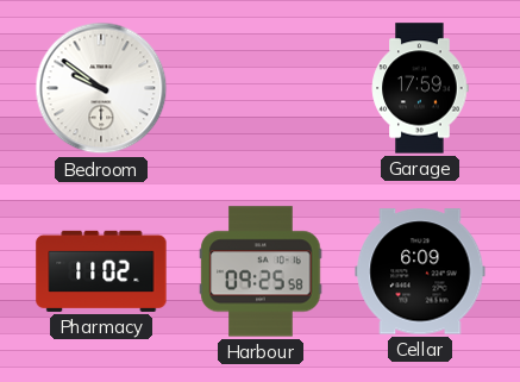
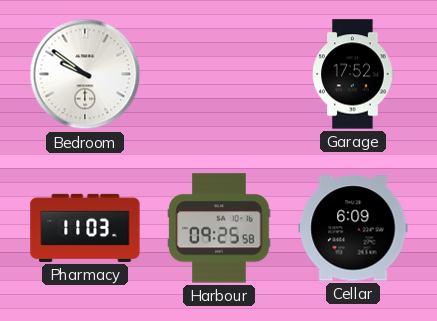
Garage: 17:59 -> 17:52 (353, 74)
Pharmacy: 11:02 -> 11:03 (85, 228)
